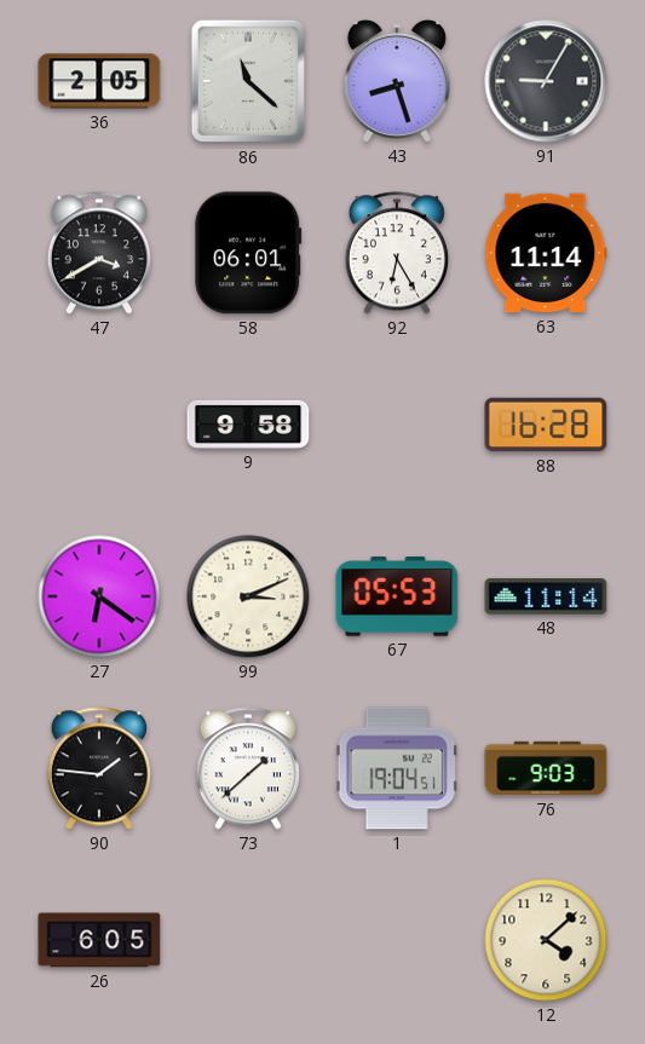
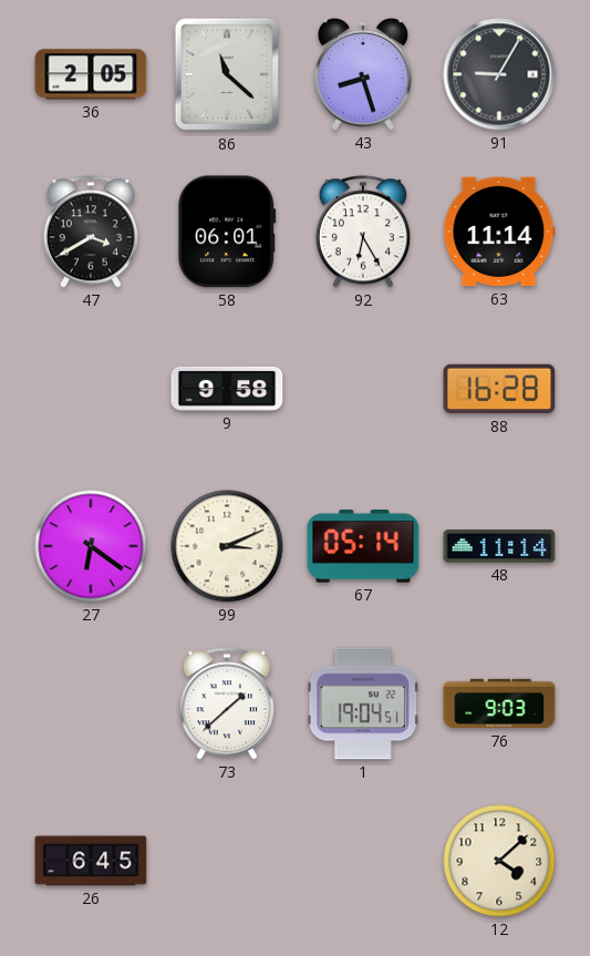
67: 05:53 -> 05:14 (363, 546)
90: 1:46 -> none (99, 768)
26: 6:05 -> 6:45 (91, 861)
